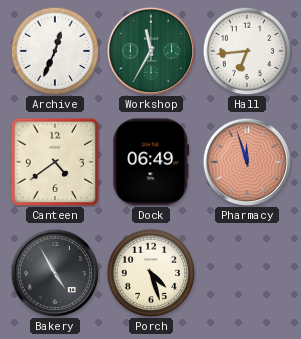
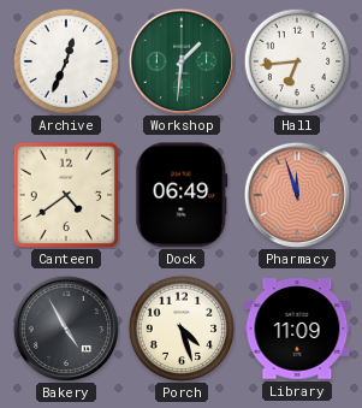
Workshop: 11:35 -> 1:31 (182, 61)
Library: none -> 11:09 (297, 329)
